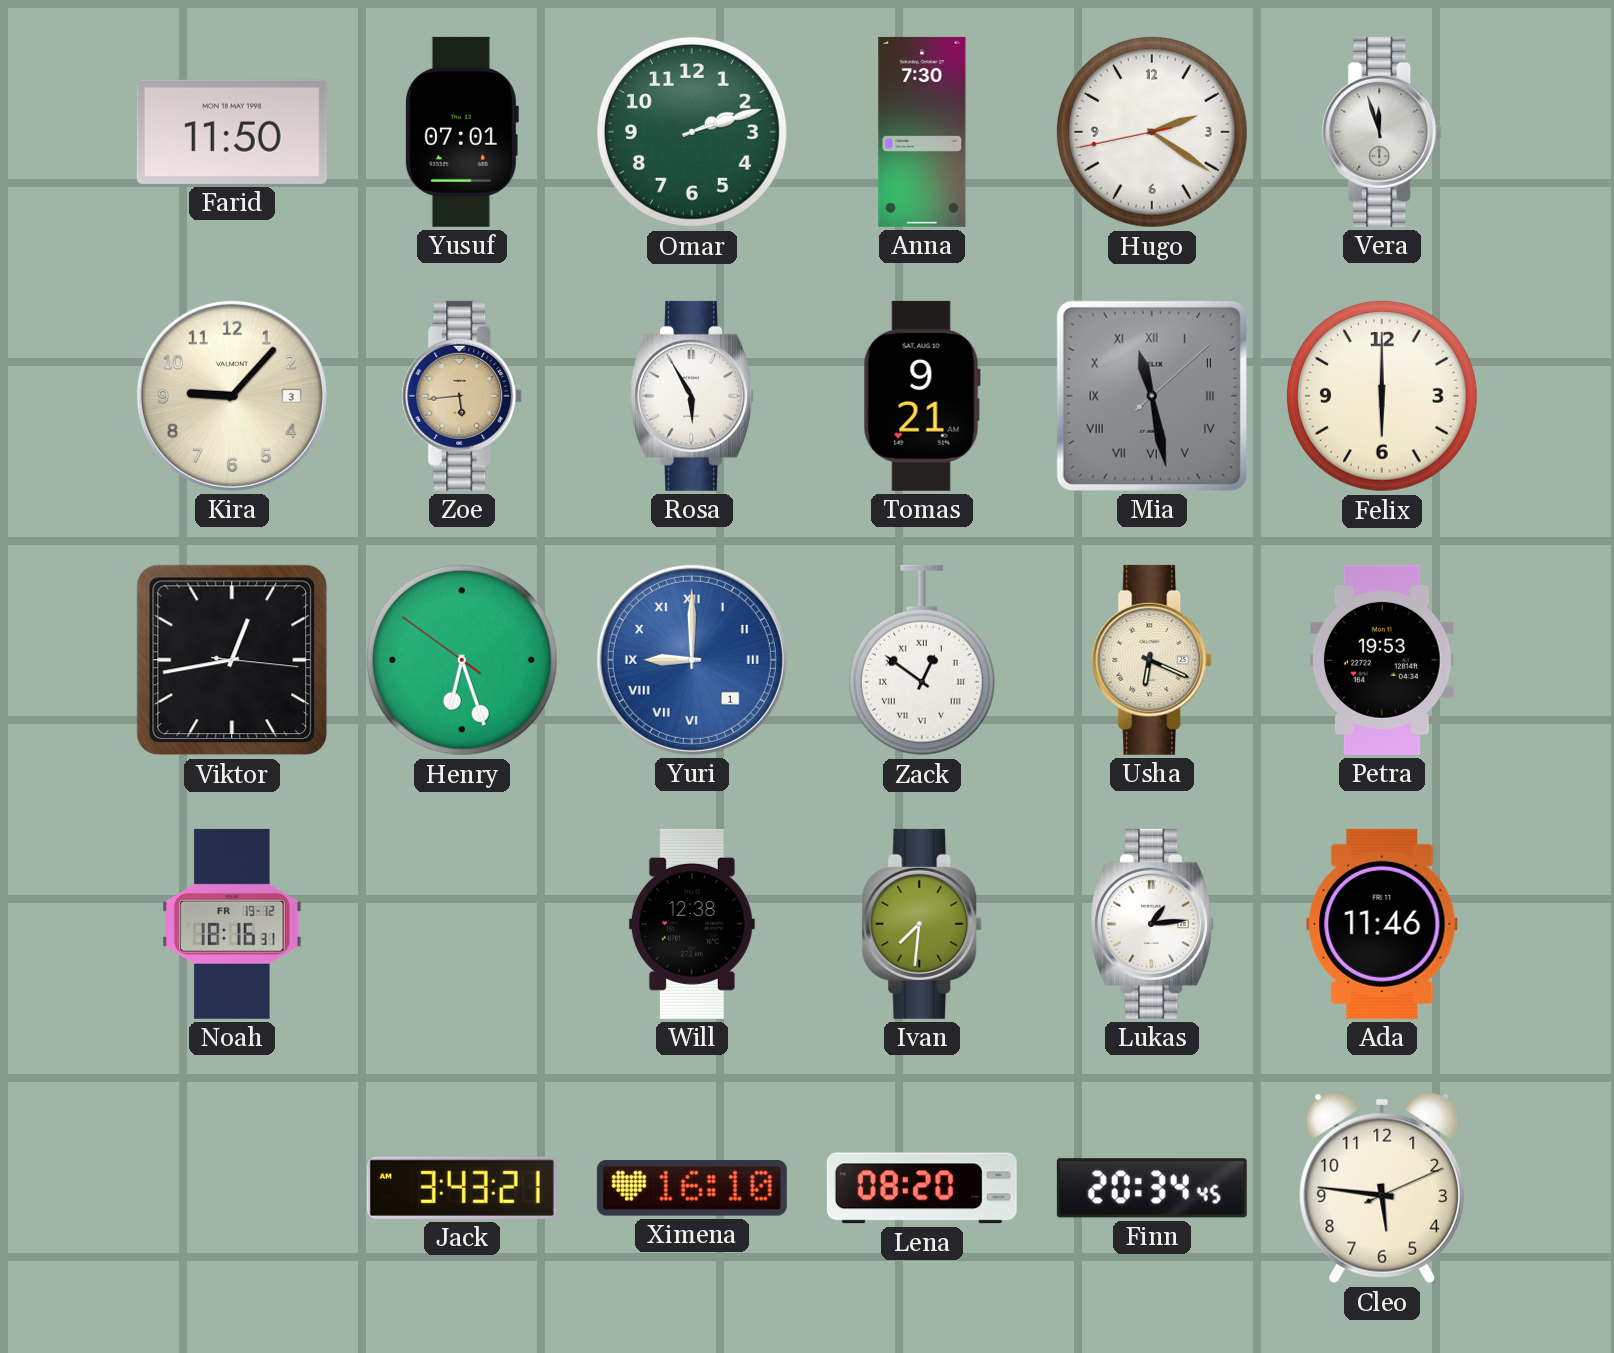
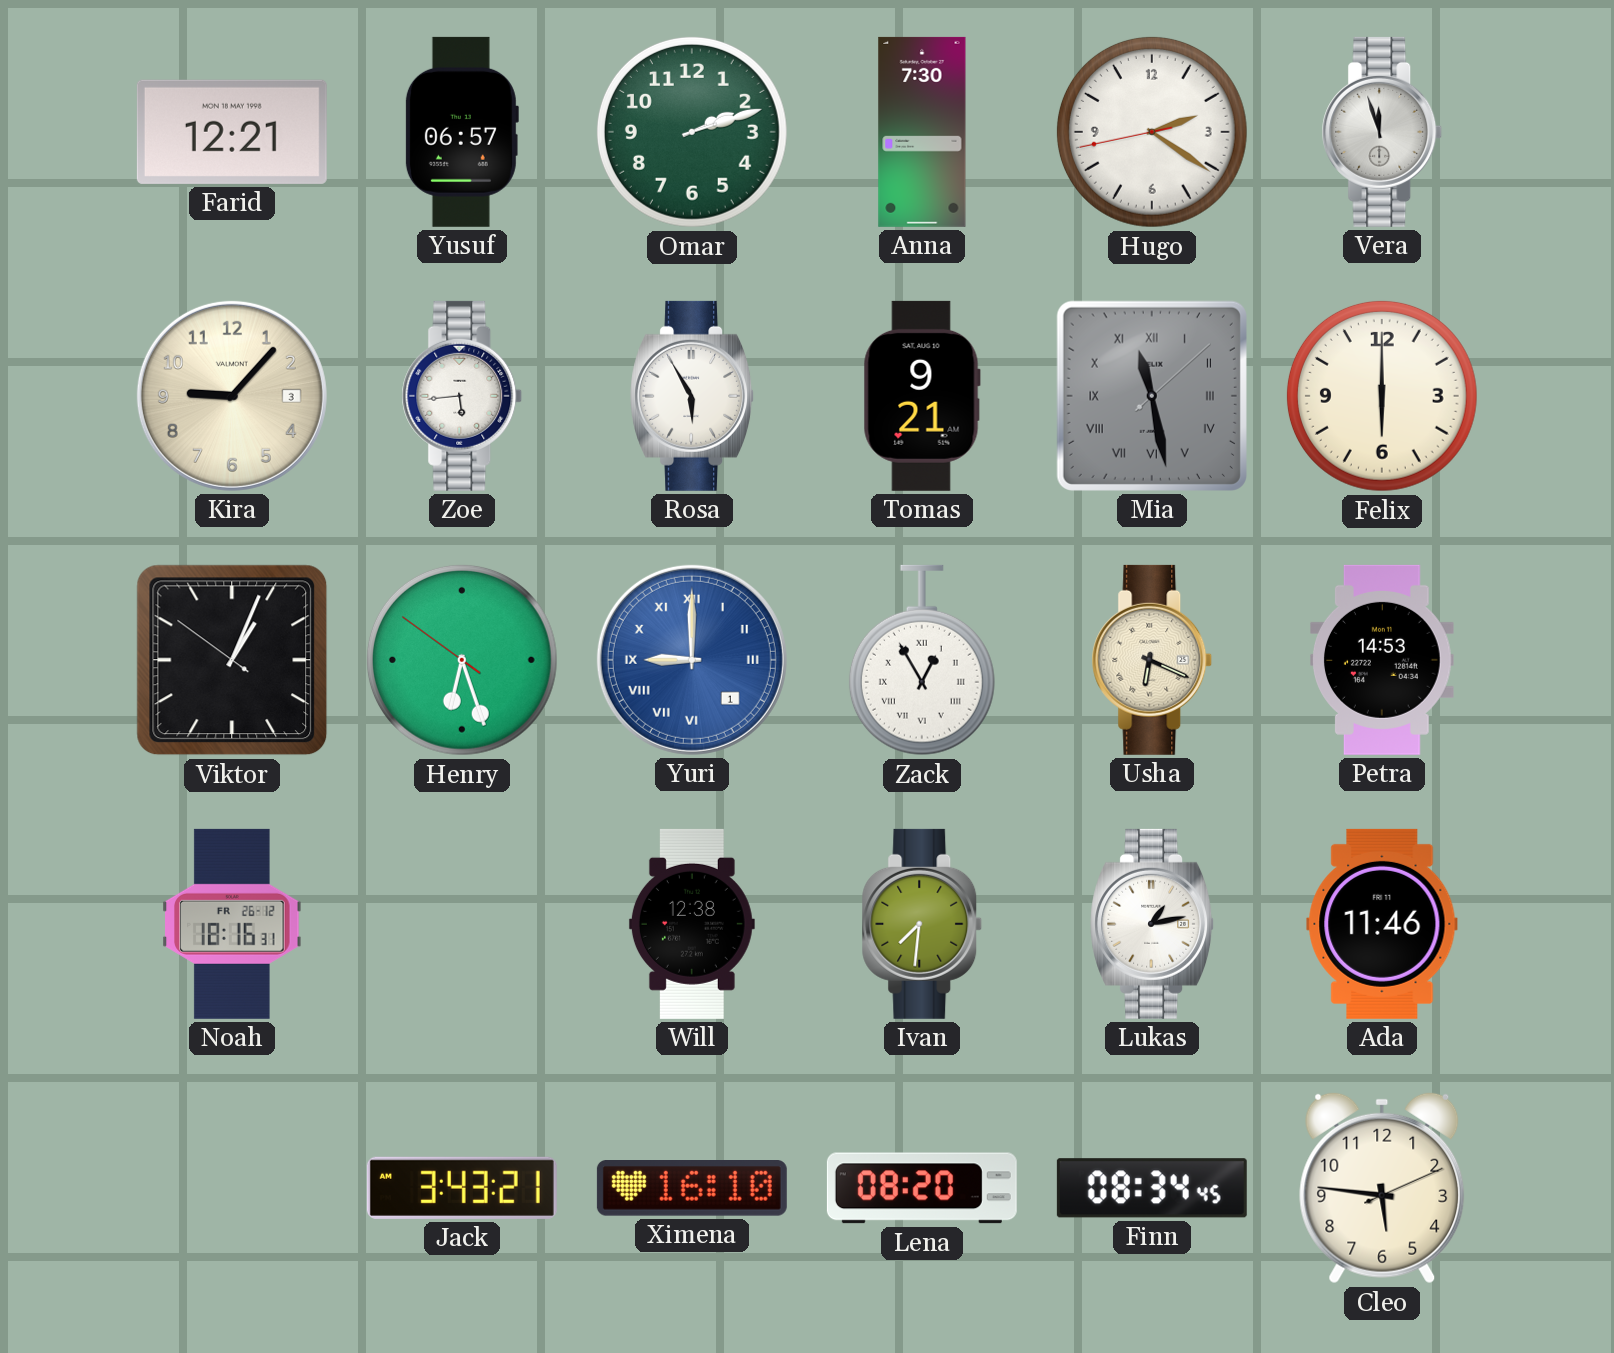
Farid: 11:50 -> 12:21 (232, 132)
Yusuf: 07:01 -> 06:57 (461, 132)
Zoe dial: champagne -> white (462, 396)
Viktor: 12:43 -> 1:03 (232, 660)
Zack: 12:51 -> 12:55 (922, 660)
Petra: 19:53 -> 14:53 (1383, 660)
Noah date: FR 19-12 -> FR 26-12 (232, 924)
Lukas: 1:14 -> 1:13 (1153, 924)
Finn: 20:34 -> 08:34 (1152, 1188)
